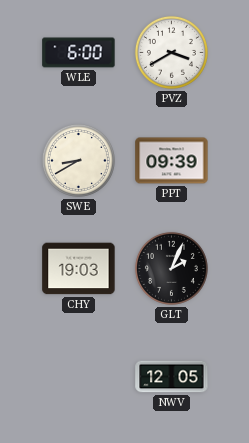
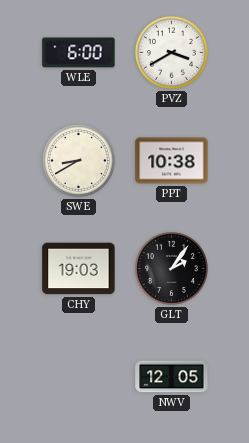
PPT: 09:39 -> 10:38 (172, 161)
GLT: 2:04 -> 2:06 (171, 268)
